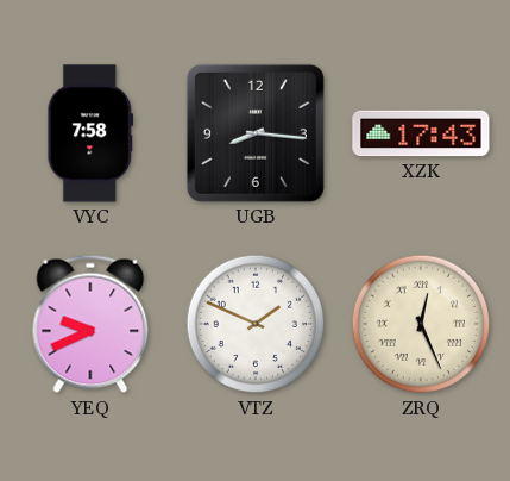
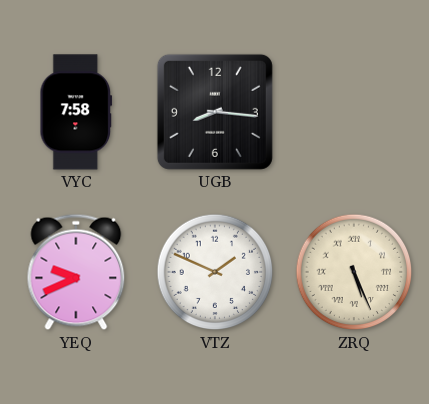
XZK: 17:43 -> none (421, 133)
ZRQ: 12:26 -> 5:26 (354, 272)
